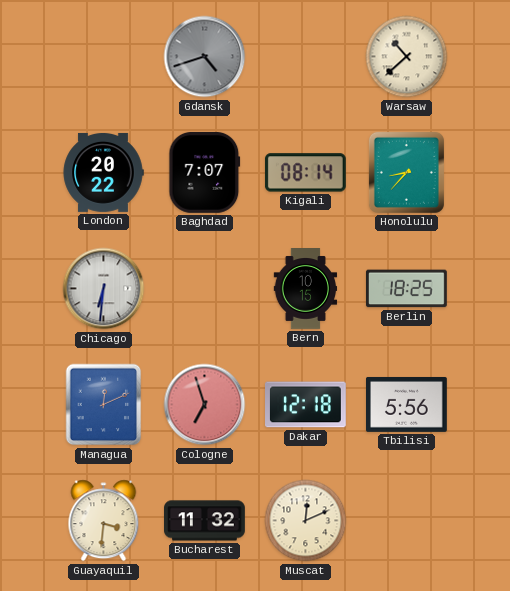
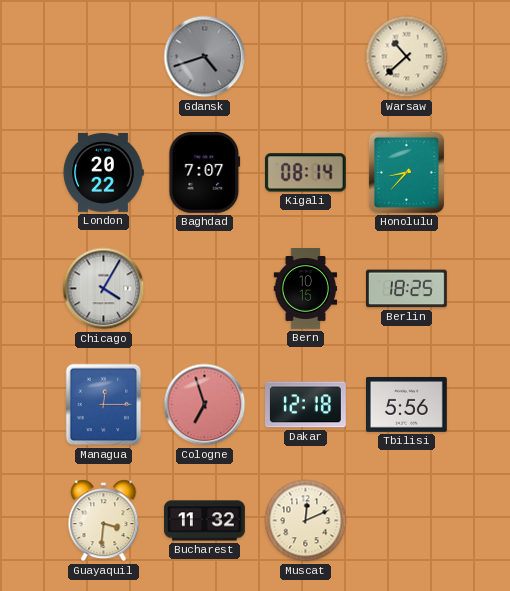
Chicago: 6:31 -> 4:05 (104, 289)
Managua: 12:11 -> 12:15 (104, 405)
